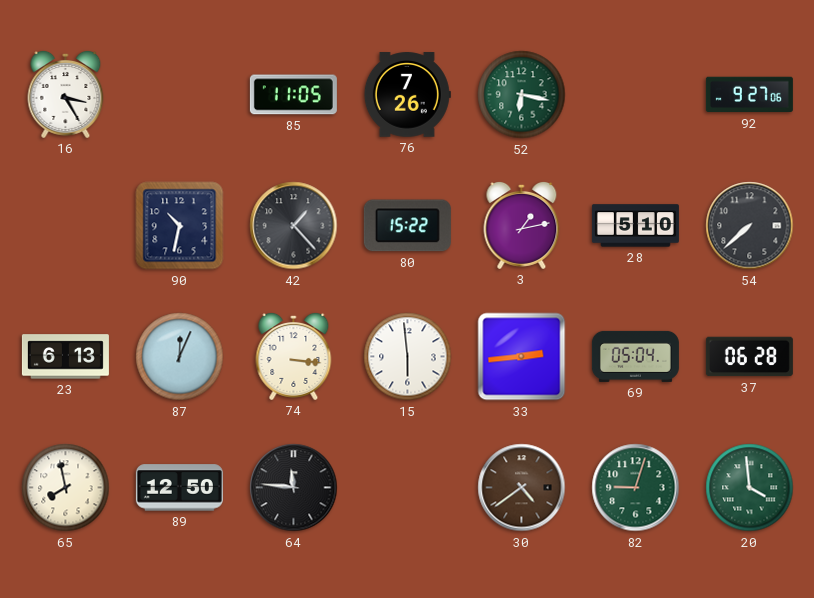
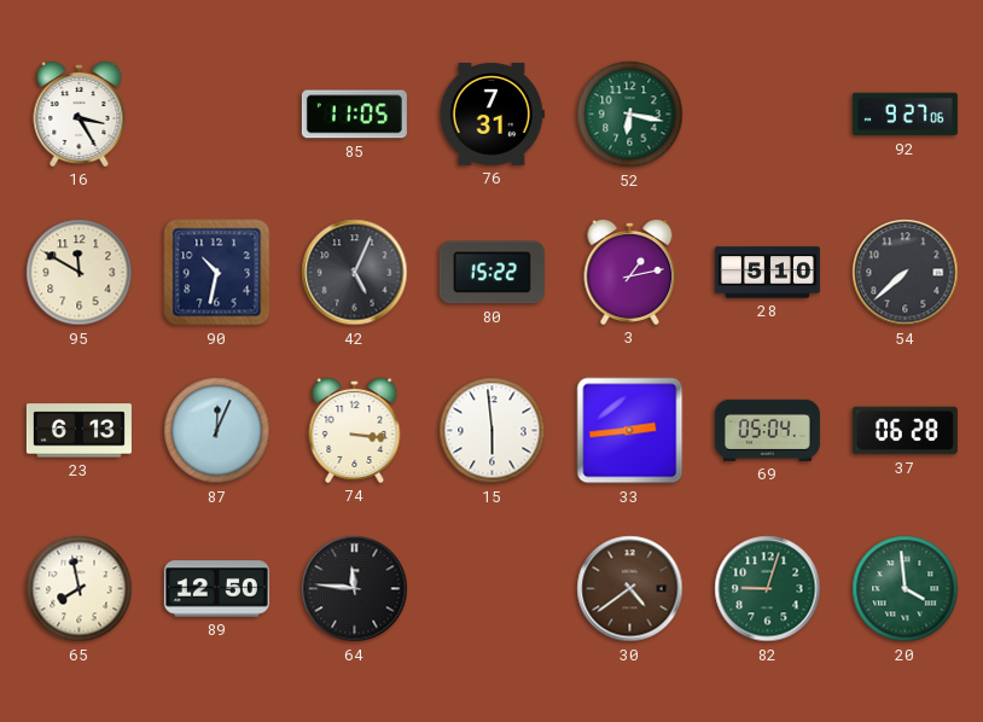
76: 7:26 -> 7:31 (492, 115)
95: none -> 11:50 (80, 273)
42: 1:23 -> 5:04 (355, 273)
